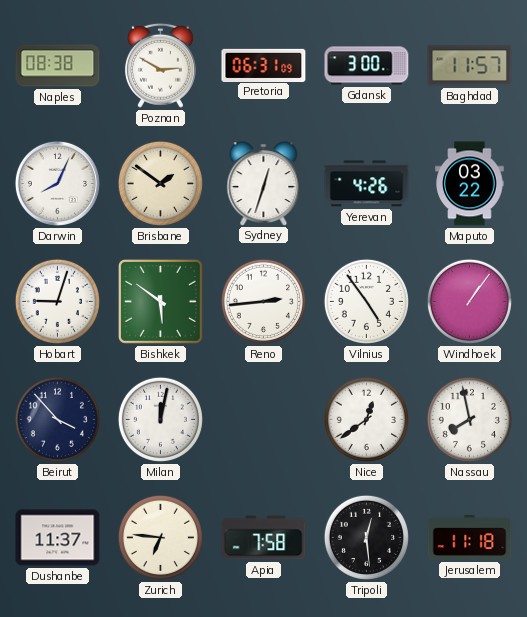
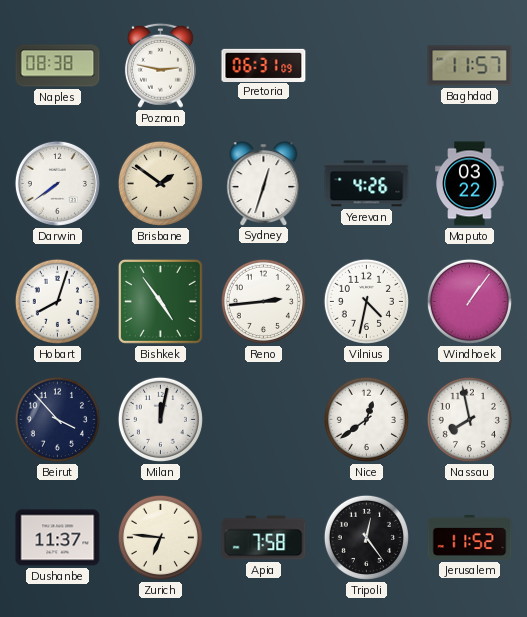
Poznan: 2:50 -> 2:47 (160, 65)
Gdansk: 3:00 -> none (367, 66)
Darwin: 8:04 -> 7:39 (57, 183)
Hobart: 9:03 -> 8:03 (57, 301)
Bishkek: 5:51 -> 4:54 (160, 301)
Vilnius: 4:54 -> 4:32 (366, 301)
Tripoli: 12:29 -> 12:24 (366, 537)
Jerusalem: 11:18 -> 11:52 (470, 537)
